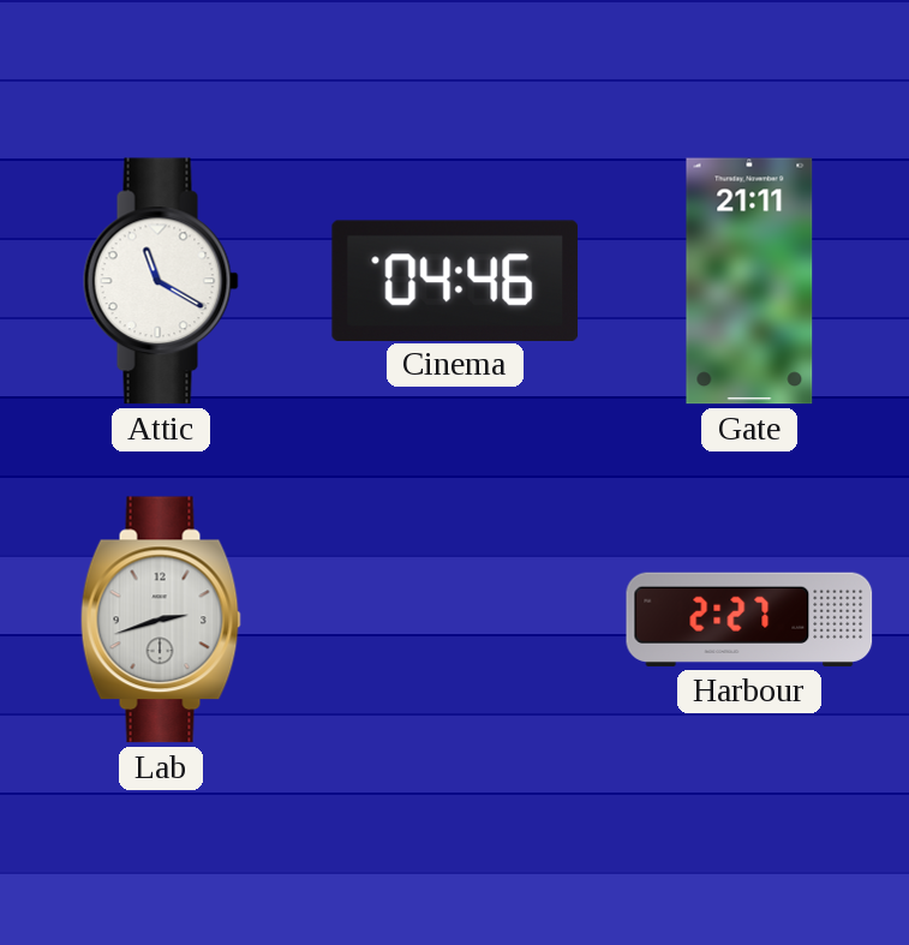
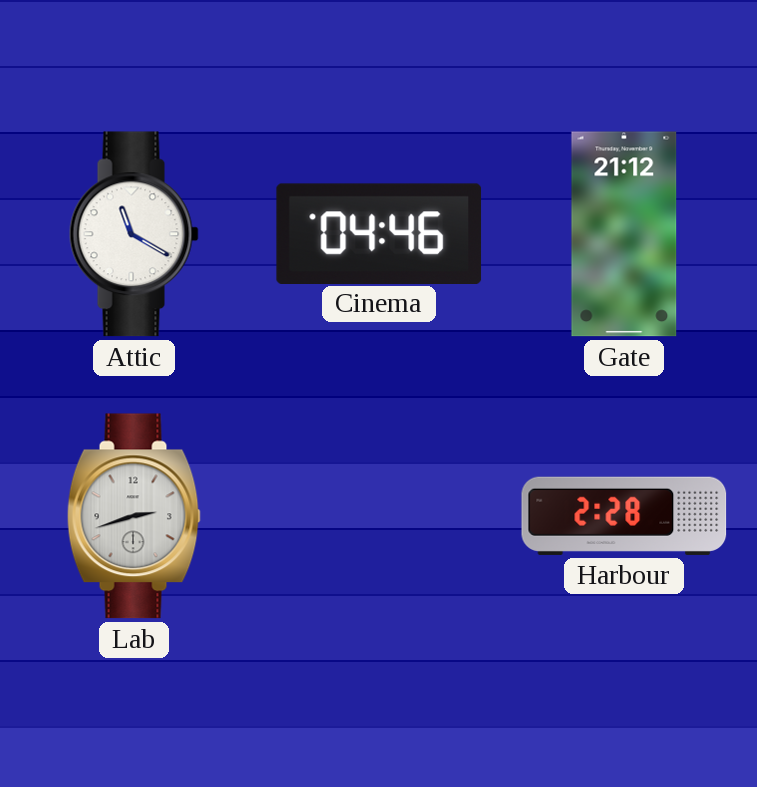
Gate: 21:11 -> 21:12 (624, 234)
Harbour: 2:27 -> 2:28 (624, 516)
